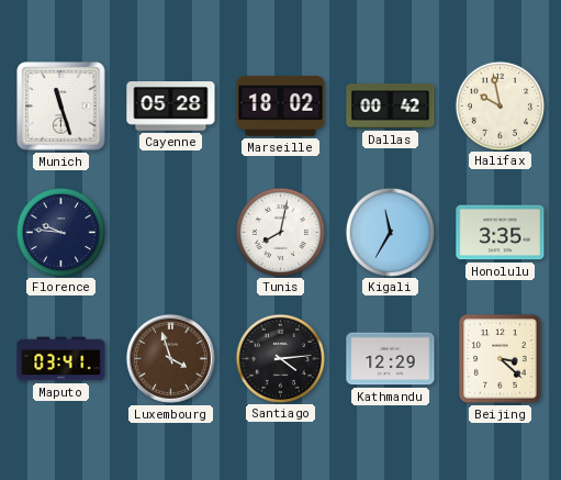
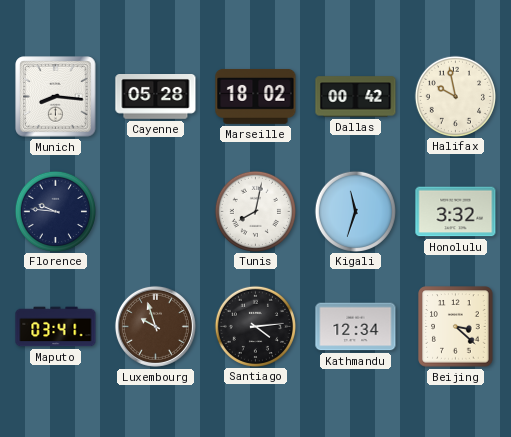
Munich: 11:27 -> 8:16 (56, 97)
Kigali: 11:35 -> 11:33 (355, 211)
Honolulu: 3:35 -> 3:32 (456, 212)
Luxembourg: 3:57 -> 9:57 (155, 326)
Kathmandu: 12:29 -> 12:34 (356, 327)
